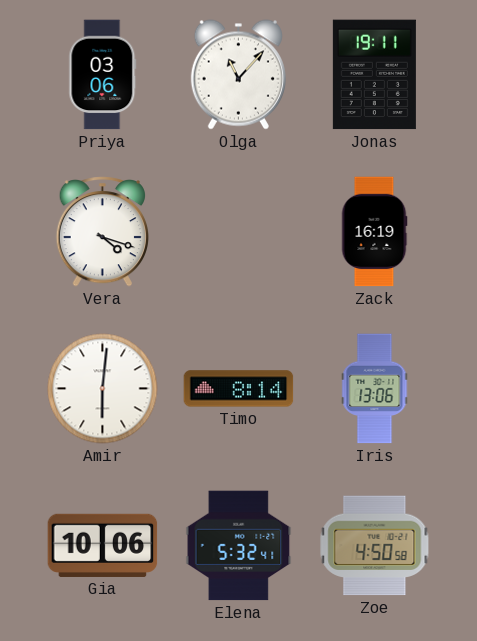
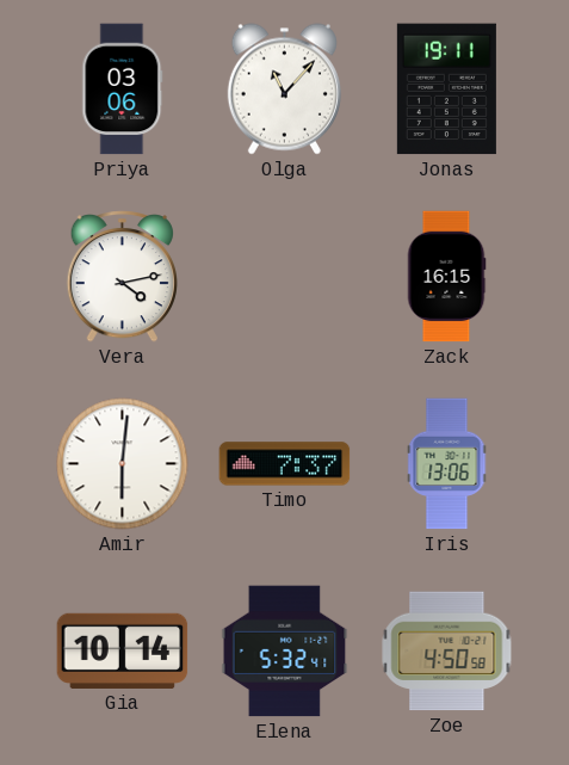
Vera: 4:18 -> 4:13 (122, 277)
Zack: 16:19 -> 16:15 (446, 277)
Timo: 8:14 -> 7:37 (285, 464)
Gia: 10:06 -> 10:14 (123, 650)
